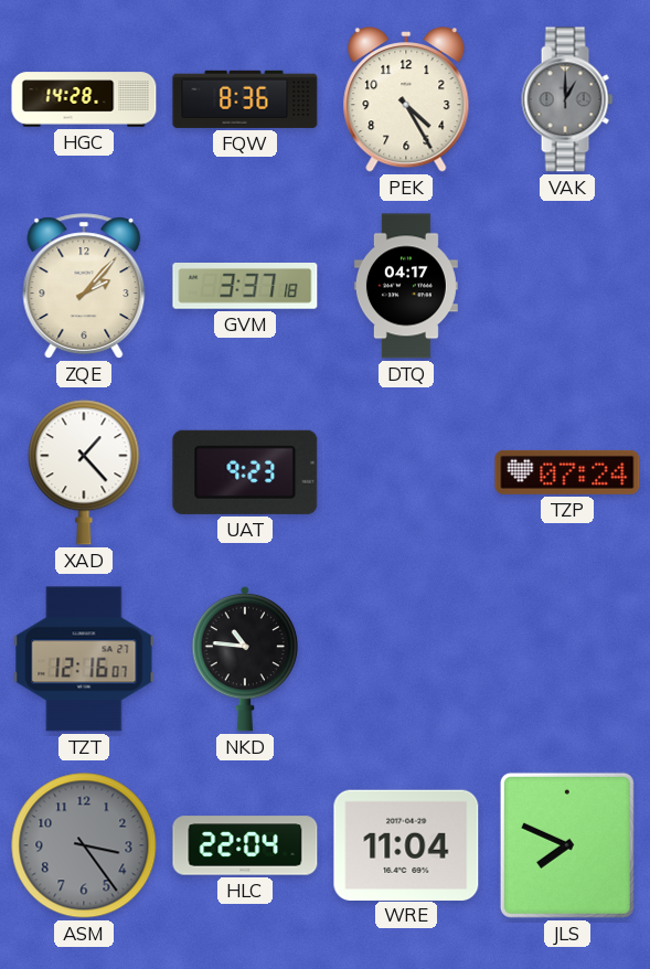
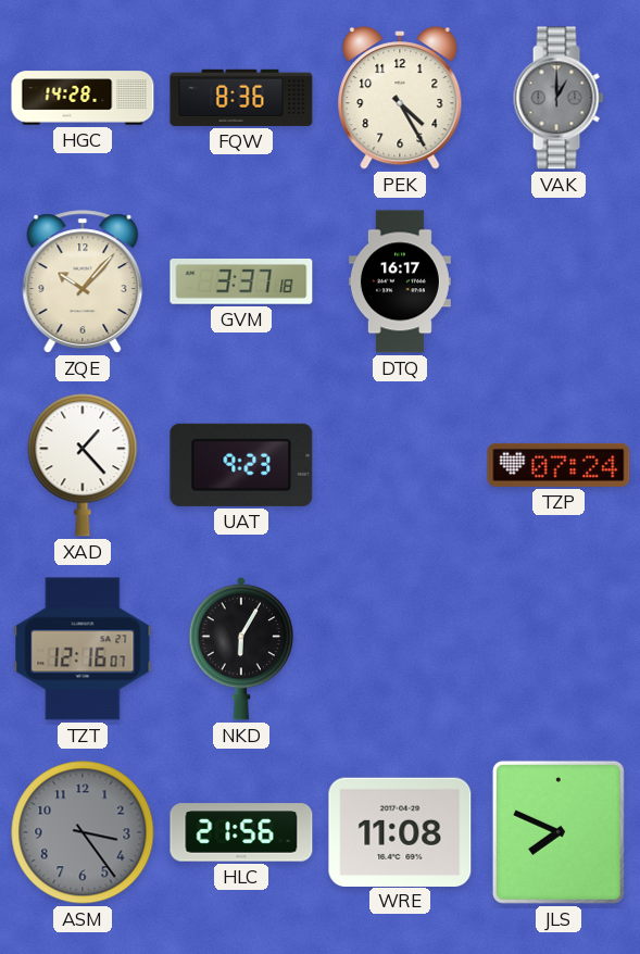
ZQE: 2:07 -> 10:07 (83, 281)
DTQ: 04:17 -> 16:17 (400, 281)
NKD: 10:46 -> 6:05 (241, 649)
HLC: 22:04 -> 21:56 (241, 832)
WRE: 11:04 -> 11:08 (400, 831)
